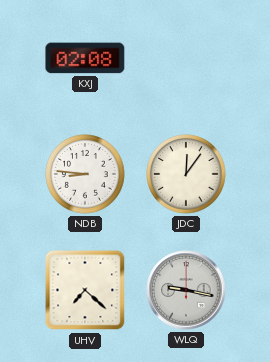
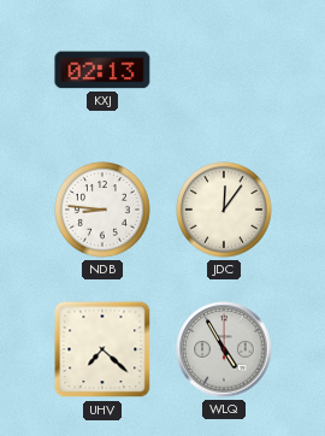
KXJ: 02:08 -> 02:13 (102, 70)
WLQ: 9:17 -> 4:55 (224, 349)
